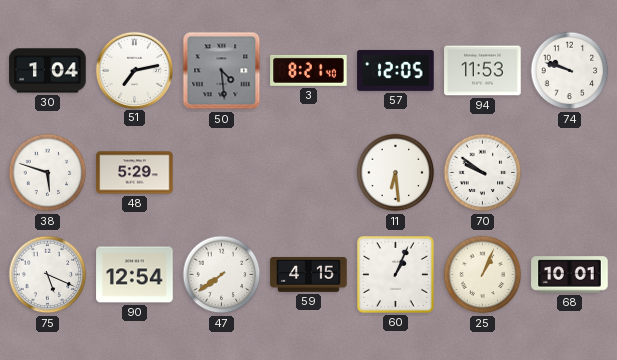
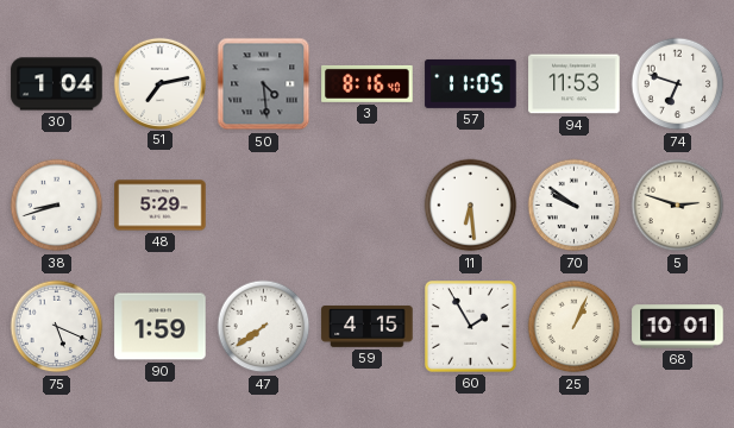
3: 8:21 -> 8:16 (368, 83)
57: 12:05 -> 11:05 (471, 83)
74: 9:48 -> 6:48 (678, 84)
38: 5:48 -> 8:42 (57, 206)
5: none -> 2:48 (678, 206)
90: 12:54 -> 1:59 (161, 327)
60: 1:04 -> 1:55 (471, 327)
